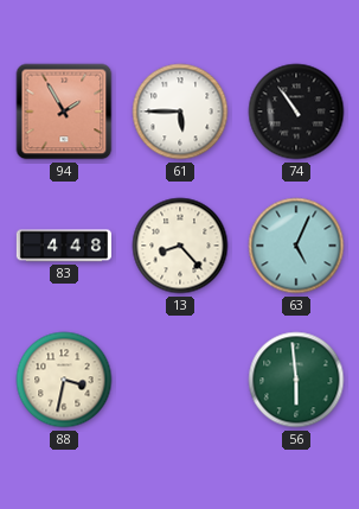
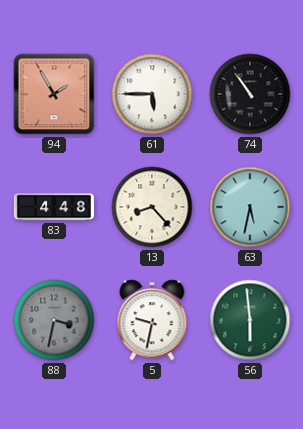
63: 5:04 -> 5:32 (250, 207)
88 dial: cream -> grey (54, 320)
5: none -> 9:32 (152, 320)
